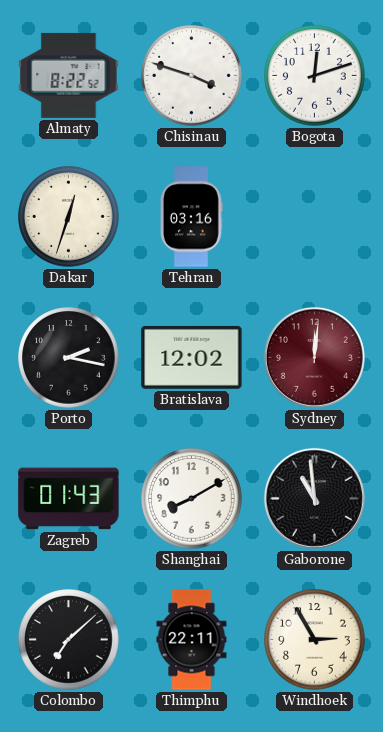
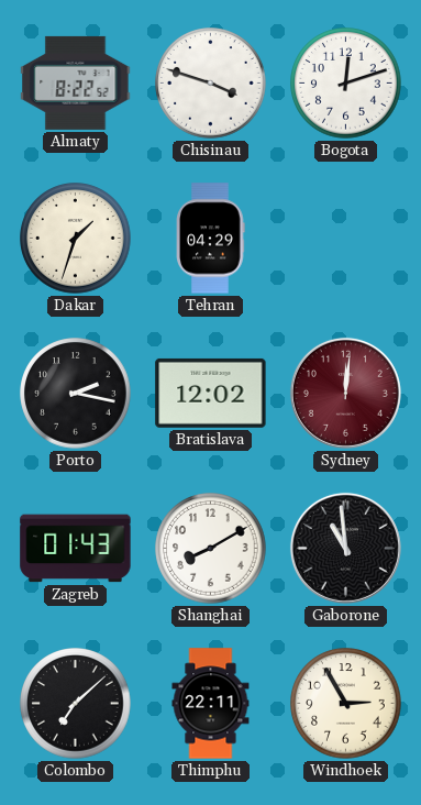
Dakar: 12:33 -> 1:33 (76, 239)
Tehran: 03:16 -> 04:29 (211, 239)
